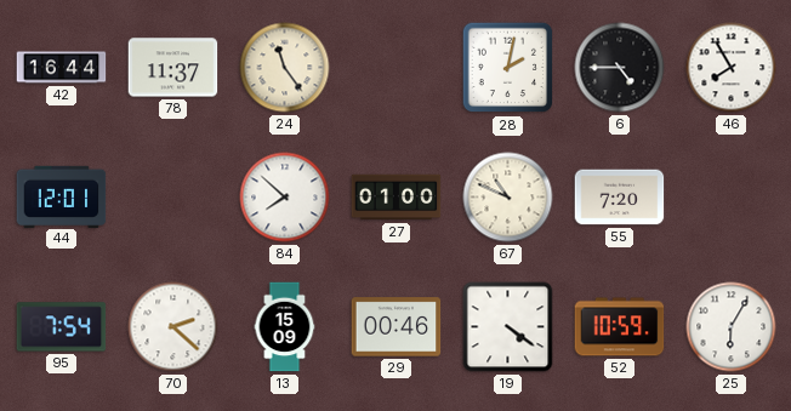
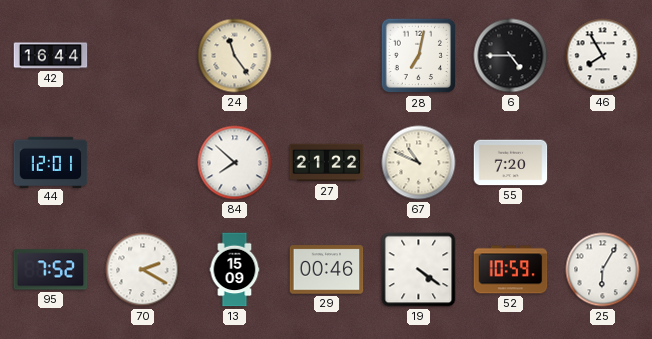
78: 11:37 -> none (173, 68)
28: 2:02 -> 7:02 (419, 56)
27: 01:00 -> 21:22 (327, 163)
95: 7:54 -> 7:52 (51, 270)
70: 2:22 -> 2:20 (143, 270)
